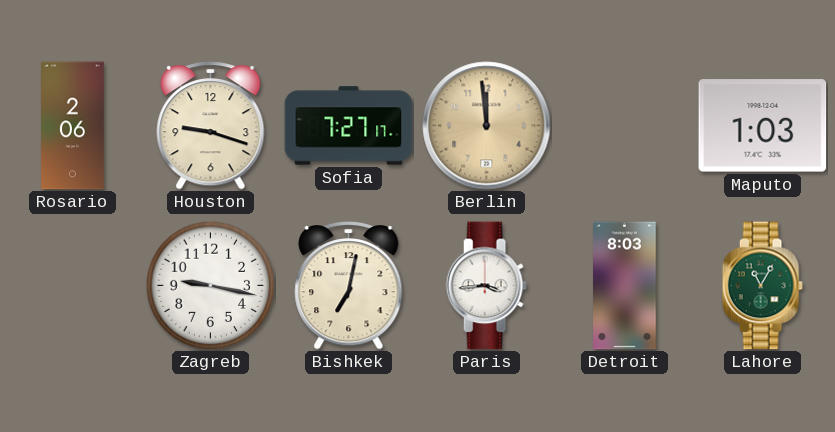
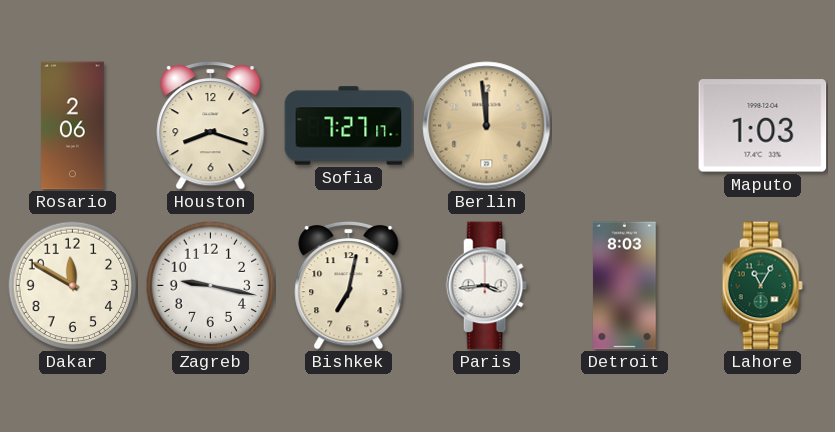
Houston: 9:18 -> 8:18 (211, 126)
Dakar: none -> 11:50 (72, 285)
